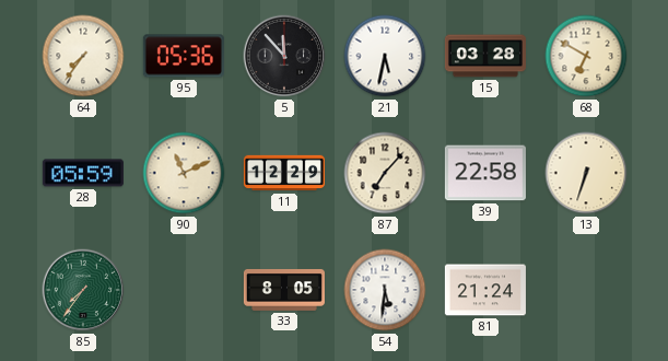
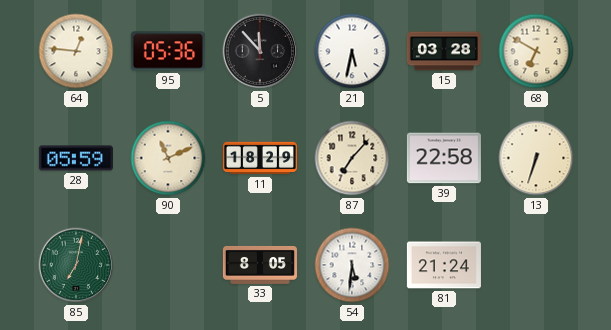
64: 7:36 -> 12:46 (76, 51)
11: 12:29 -> 18:29 (260, 158)
85: 7:36 -> 7:02 (76, 265)
